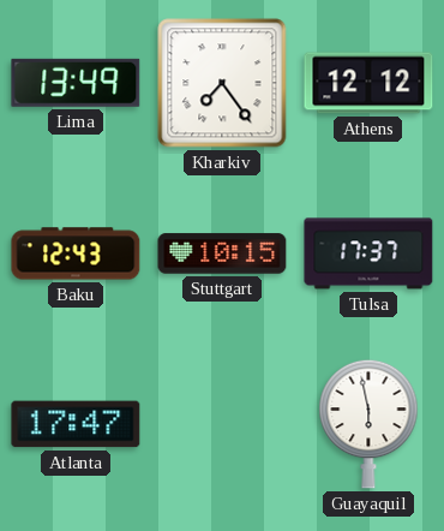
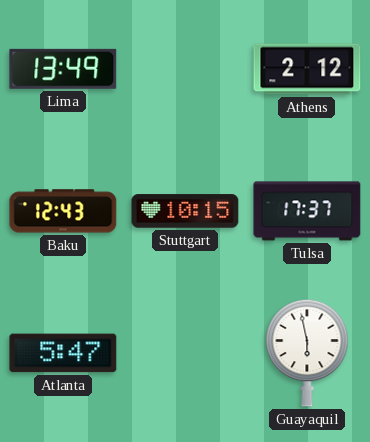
Kharkiv: 7:24 -> none (222, 83)
Athens: 12:12 -> 2:12 (307, 69)
Atlanta: 17:47 -> 5:47 (63, 353)
